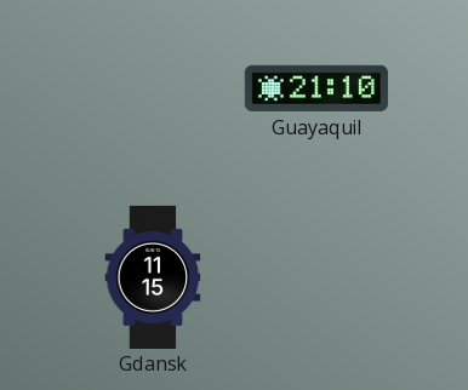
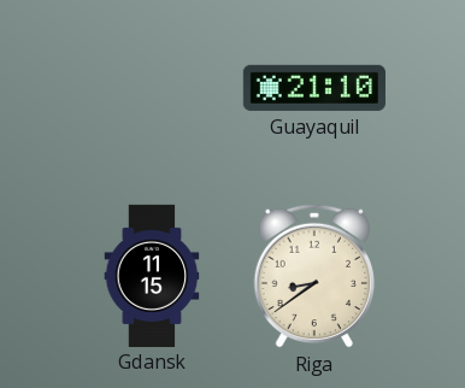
Riga: none -> 8:39 (314, 276)
